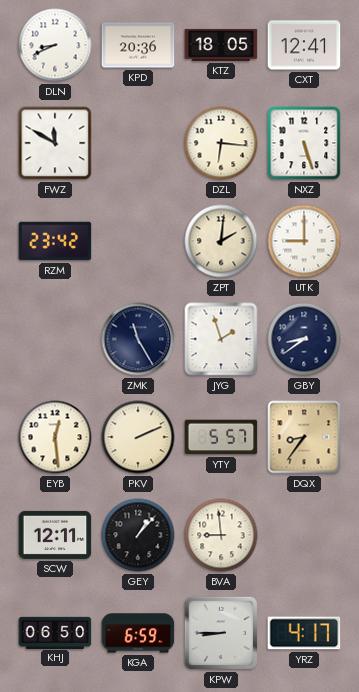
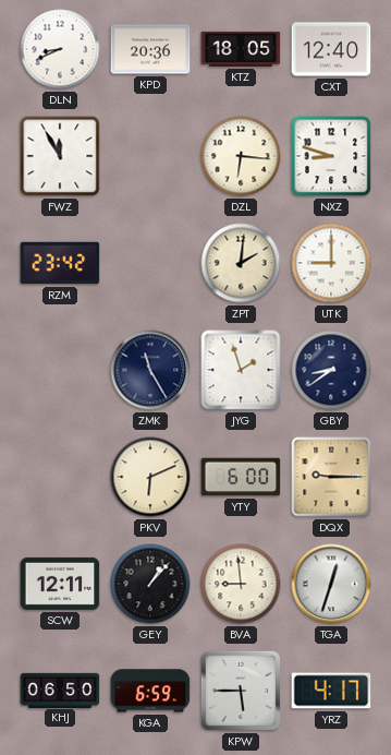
CXT: 12:41 -> 12:40 (331, 49)
FWZ: 11:50 -> 11:55 (60, 156)
NXZ: 5:27 -> 8:48 (331, 156)
EYB: 12:29 -> none (55, 437)
PKV: 2:11 -> 6:11 (150, 477)
YTY: 5:57 -> 6:00 (241, 477)
DQX: 8:36 -> 9:15 (331, 477)
TGA: none -> 12:33 (331, 584)
KPW: 8:45 -> 5:45 (241, 691)
